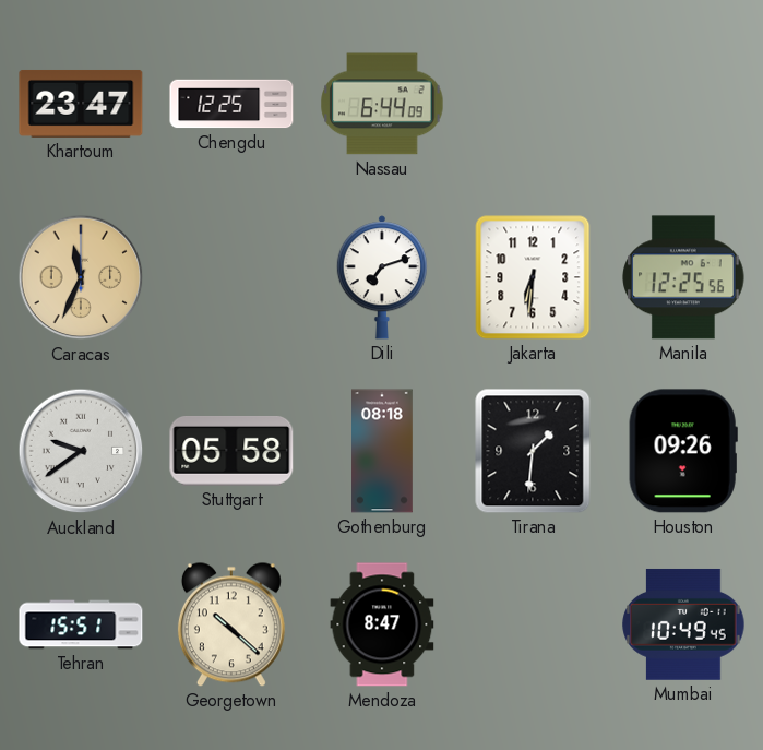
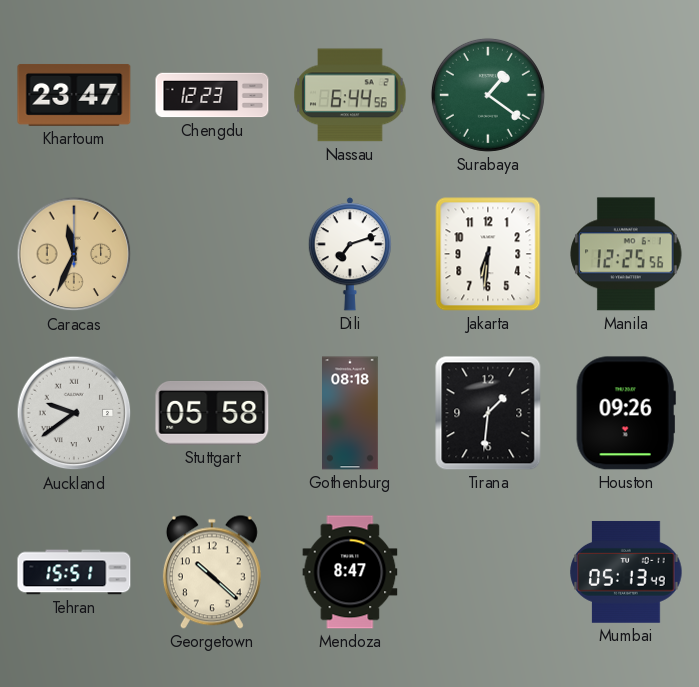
Chengdu: 12:25 -> 12:23 (212, 95)
Nassau: 6:44:09 -> 6:44:56 (350, 95)
Surabaya: none -> 1:21 (488, 95)
Mumbai: 10:49 -> 05:13 (626, 572)
